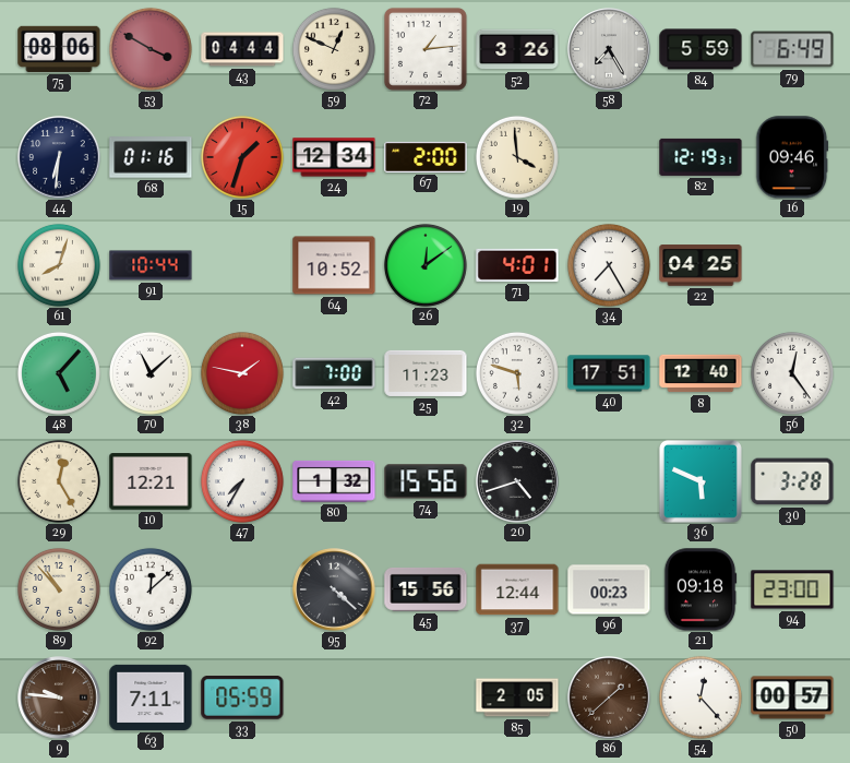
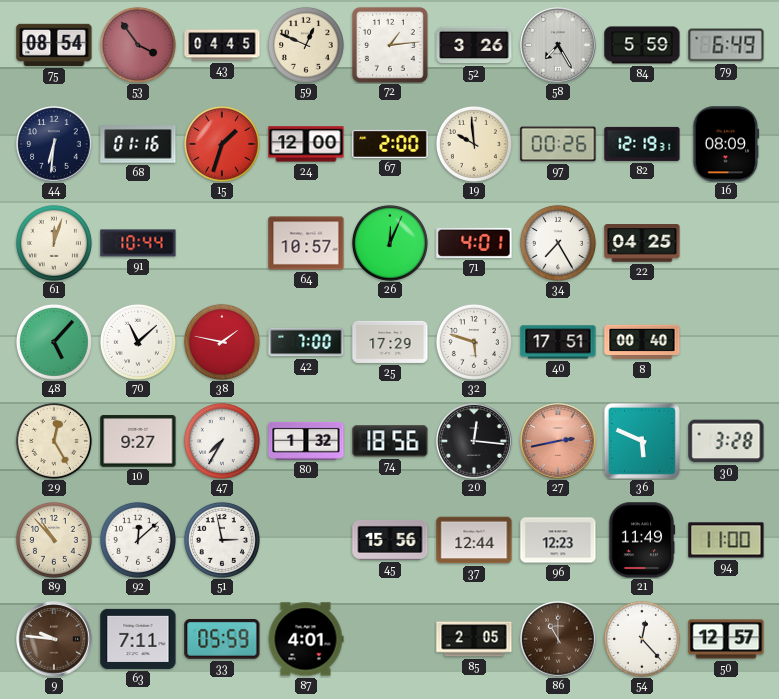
75: 08:06 -> 08:54 (54, 45)
53: 3:50 -> 3:54 (138, 45)
43: 04:44 -> 04:45 (222, 45)
24: 12:34 -> 12:00 (306, 144)
19: 3:59 -> 9:59 (474, 144)
97: none -> 00:26 (558, 144)
16: 09:46 -> 08:09 (726, 144)
61: 8:03 -> 12:03 (54, 243)
64: 10:52 -> 10:57 (306, 243)
26: 12:09 -> 12:04 (390, 243)
25: 11:23 -> 17:29 (390, 342)
8: 12:40 -> 00:40 (642, 342)
56: 12:24 -> none (792, 373)
10: 12:21 -> 9:27 (138, 441)
74: 15:56 -> 18:56 (390, 441)
20: 4:42 -> 12:16 (474, 441)
27: none -> 2:43 (558, 441)
51: none -> 2:58 (222, 540)
95: 4:22 -> none (334, 589)
96: 00:23 -> 12:23 (558, 540)
21: 09:18 -> 11:49 (642, 540)
94: 23:00 -> 11:00 (726, 540)
87: none -> 4:01 (306, 639)
86: 1:38 -> 11:00 (558, 639)
50: 00:57 -> 12:57 (726, 639)
